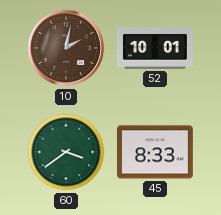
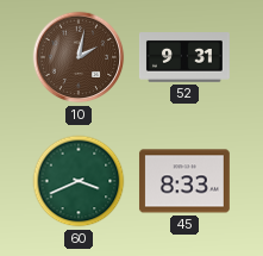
52: 10:01 -> 9:31 (184, 58)
60: 3:39 -> 3:41 (79, 181)
